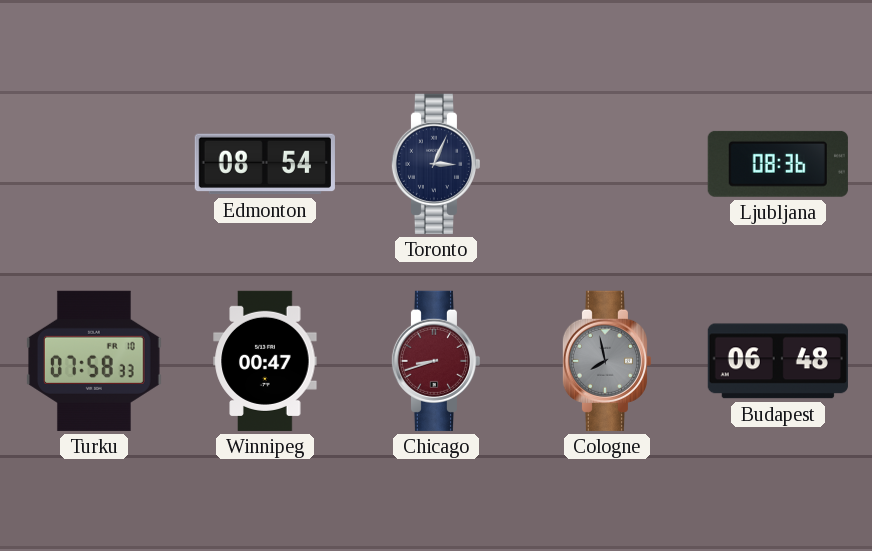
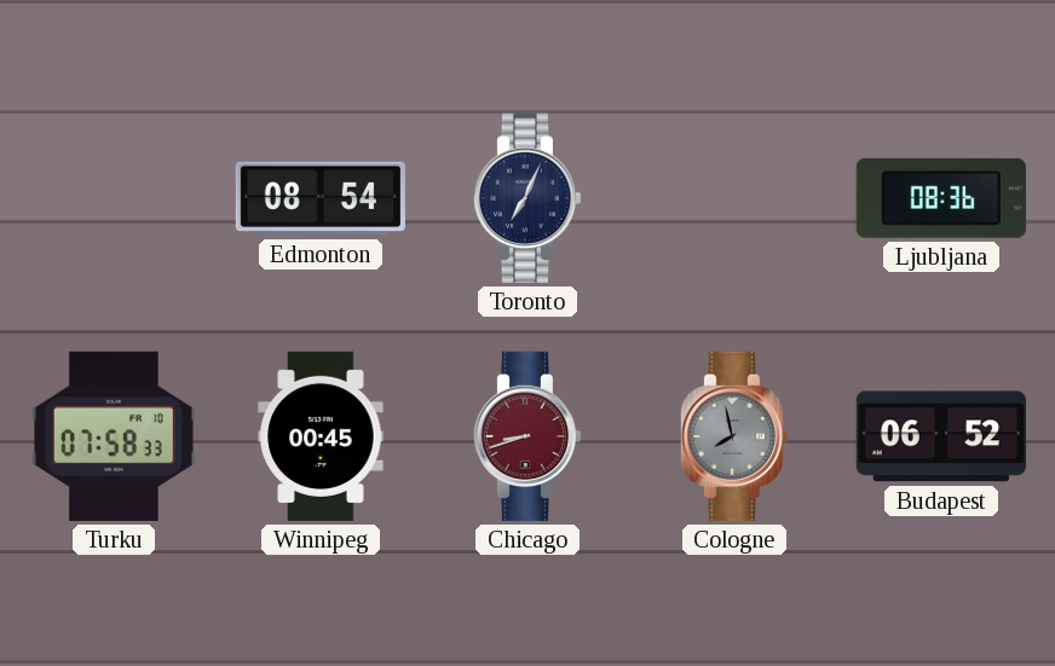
Toronto: 3:04 -> 7:04 (526, 198)
Winnipeg: 00:47 -> 00:45 (321, 436)
Budapest: 06:48 -> 06:52 (941, 436)
